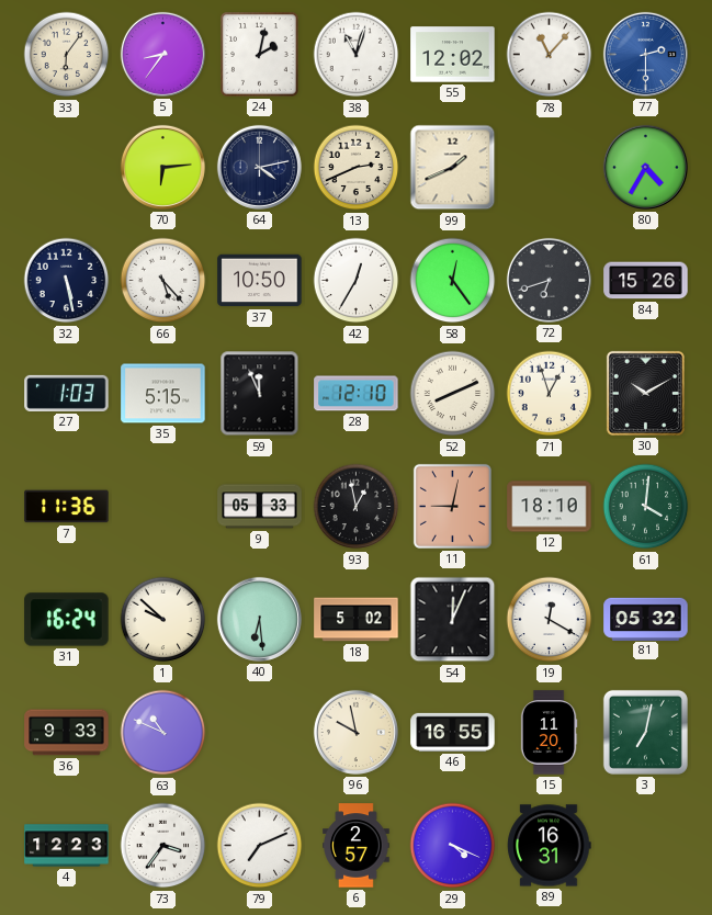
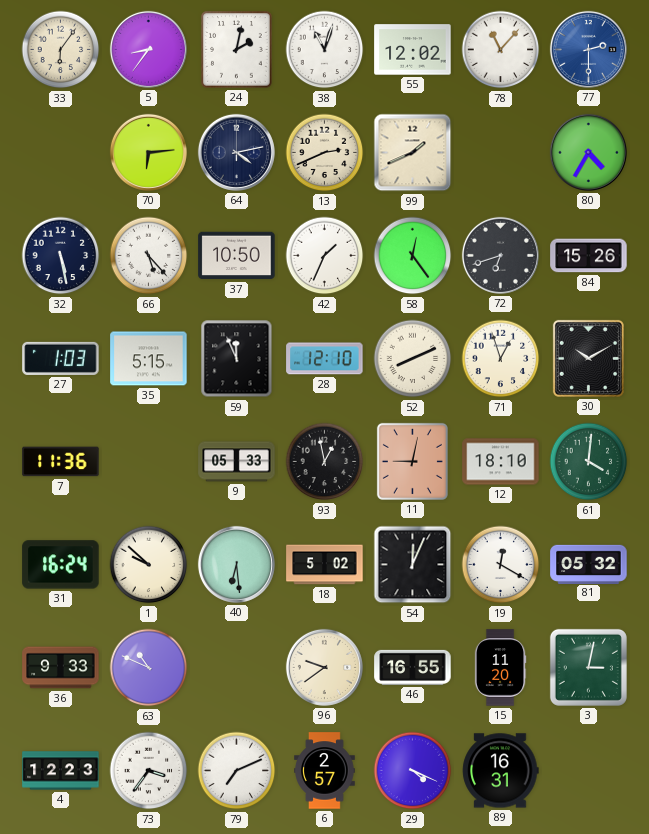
42: 12:35 -> 1:34 (325, 256)
96: 9:58 -> 9:39 (324, 667)
3: 7:02 -> 3:02 (588, 667)
